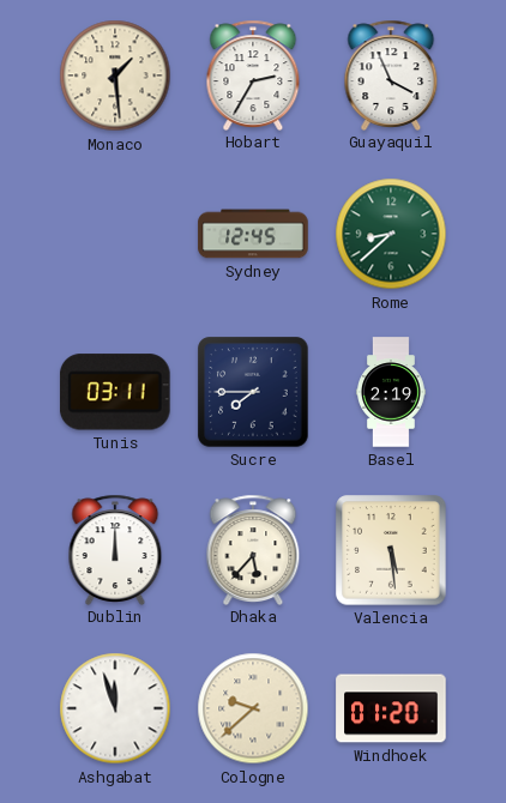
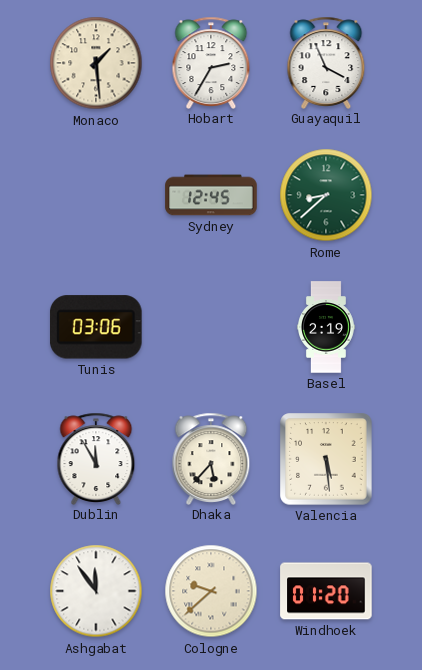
Tunis: 03:11 -> 03:06 (97, 327)
Sucre: 7:45 -> none (253, 392)
Dublin: 12:00 -> 11:55 (96, 458)
Ashgabat: 11:57 -> 11:54 (96, 591)
